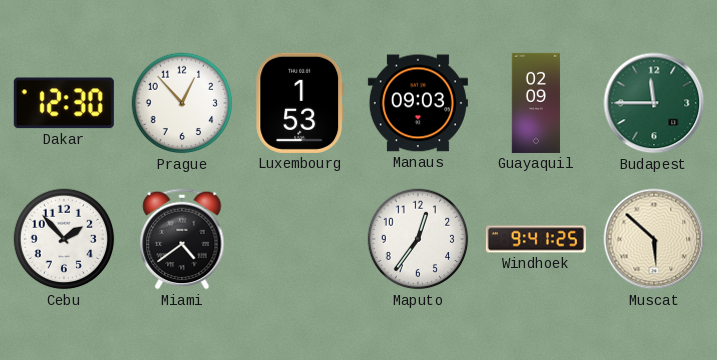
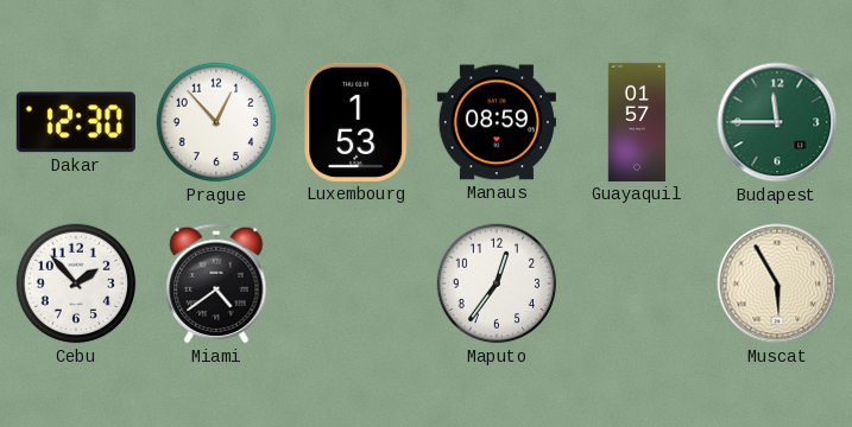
Manaus: 09:03 -> 08:59 (497, 122)
Guayaquil: 02:09 -> 01:57 (637, 122)
Windhoek: 9:41 -> none (536, 239)
Muscat: 5:52 -> 5:55 (777, 283)
